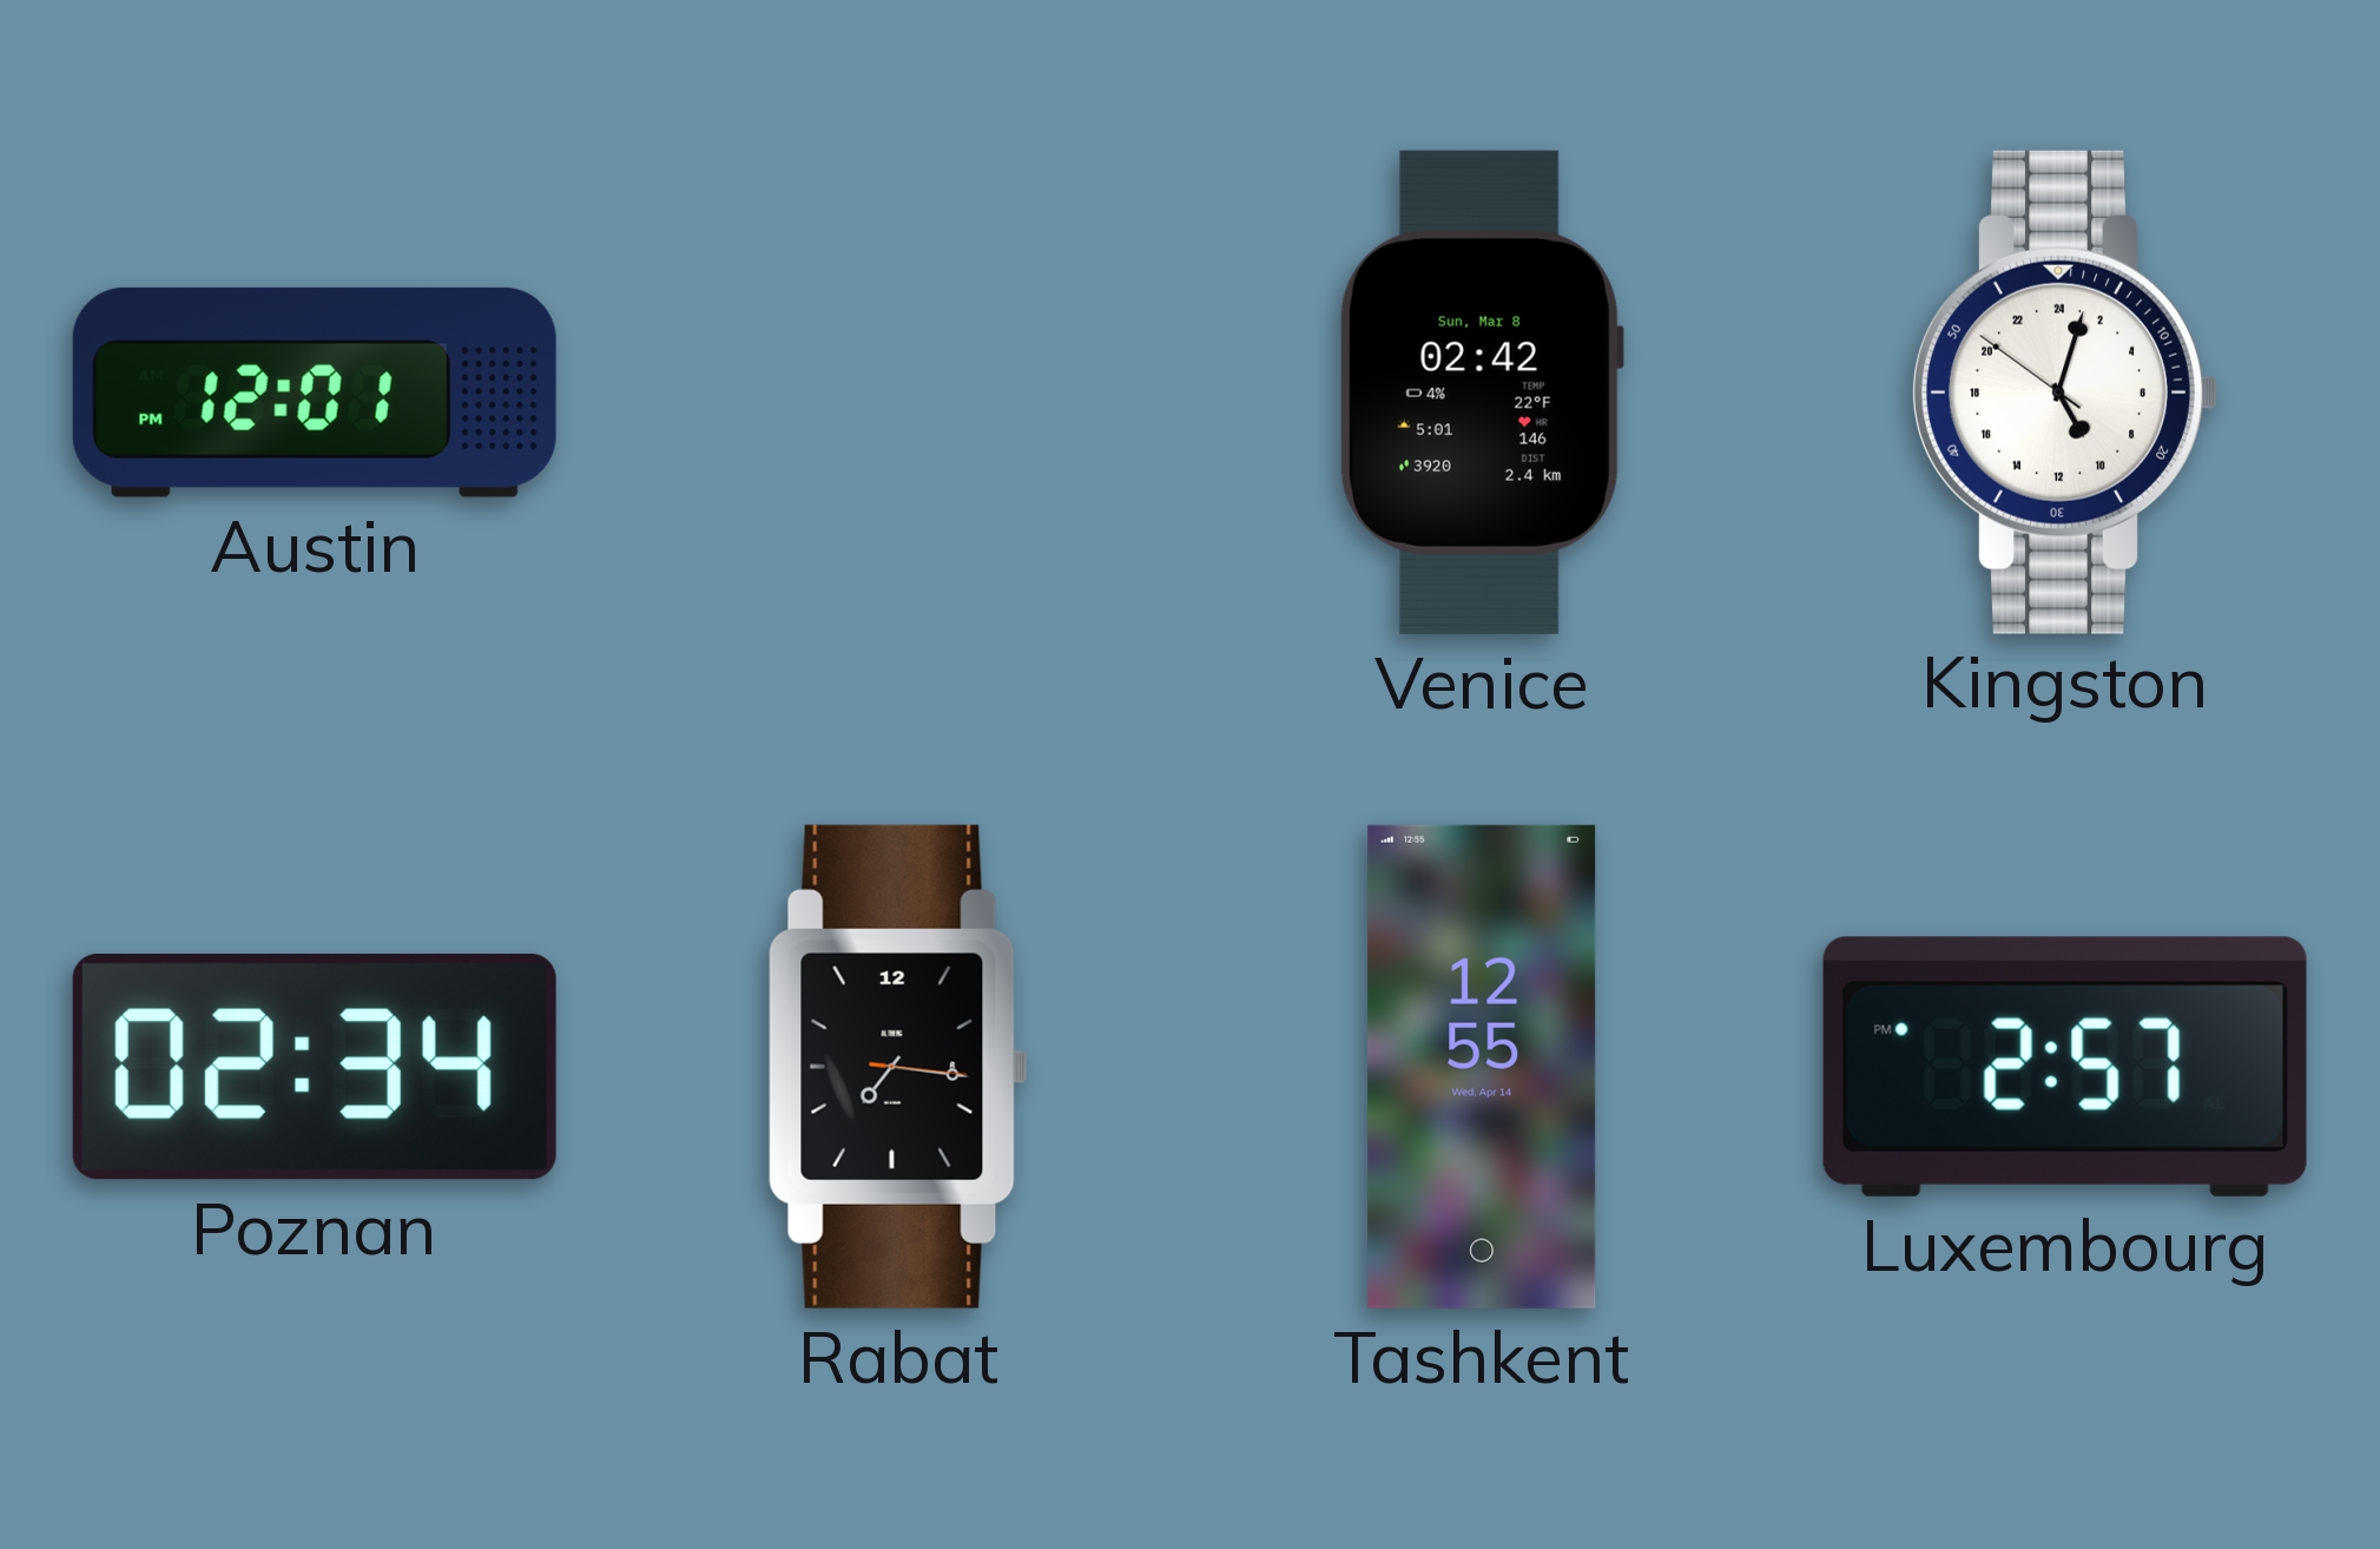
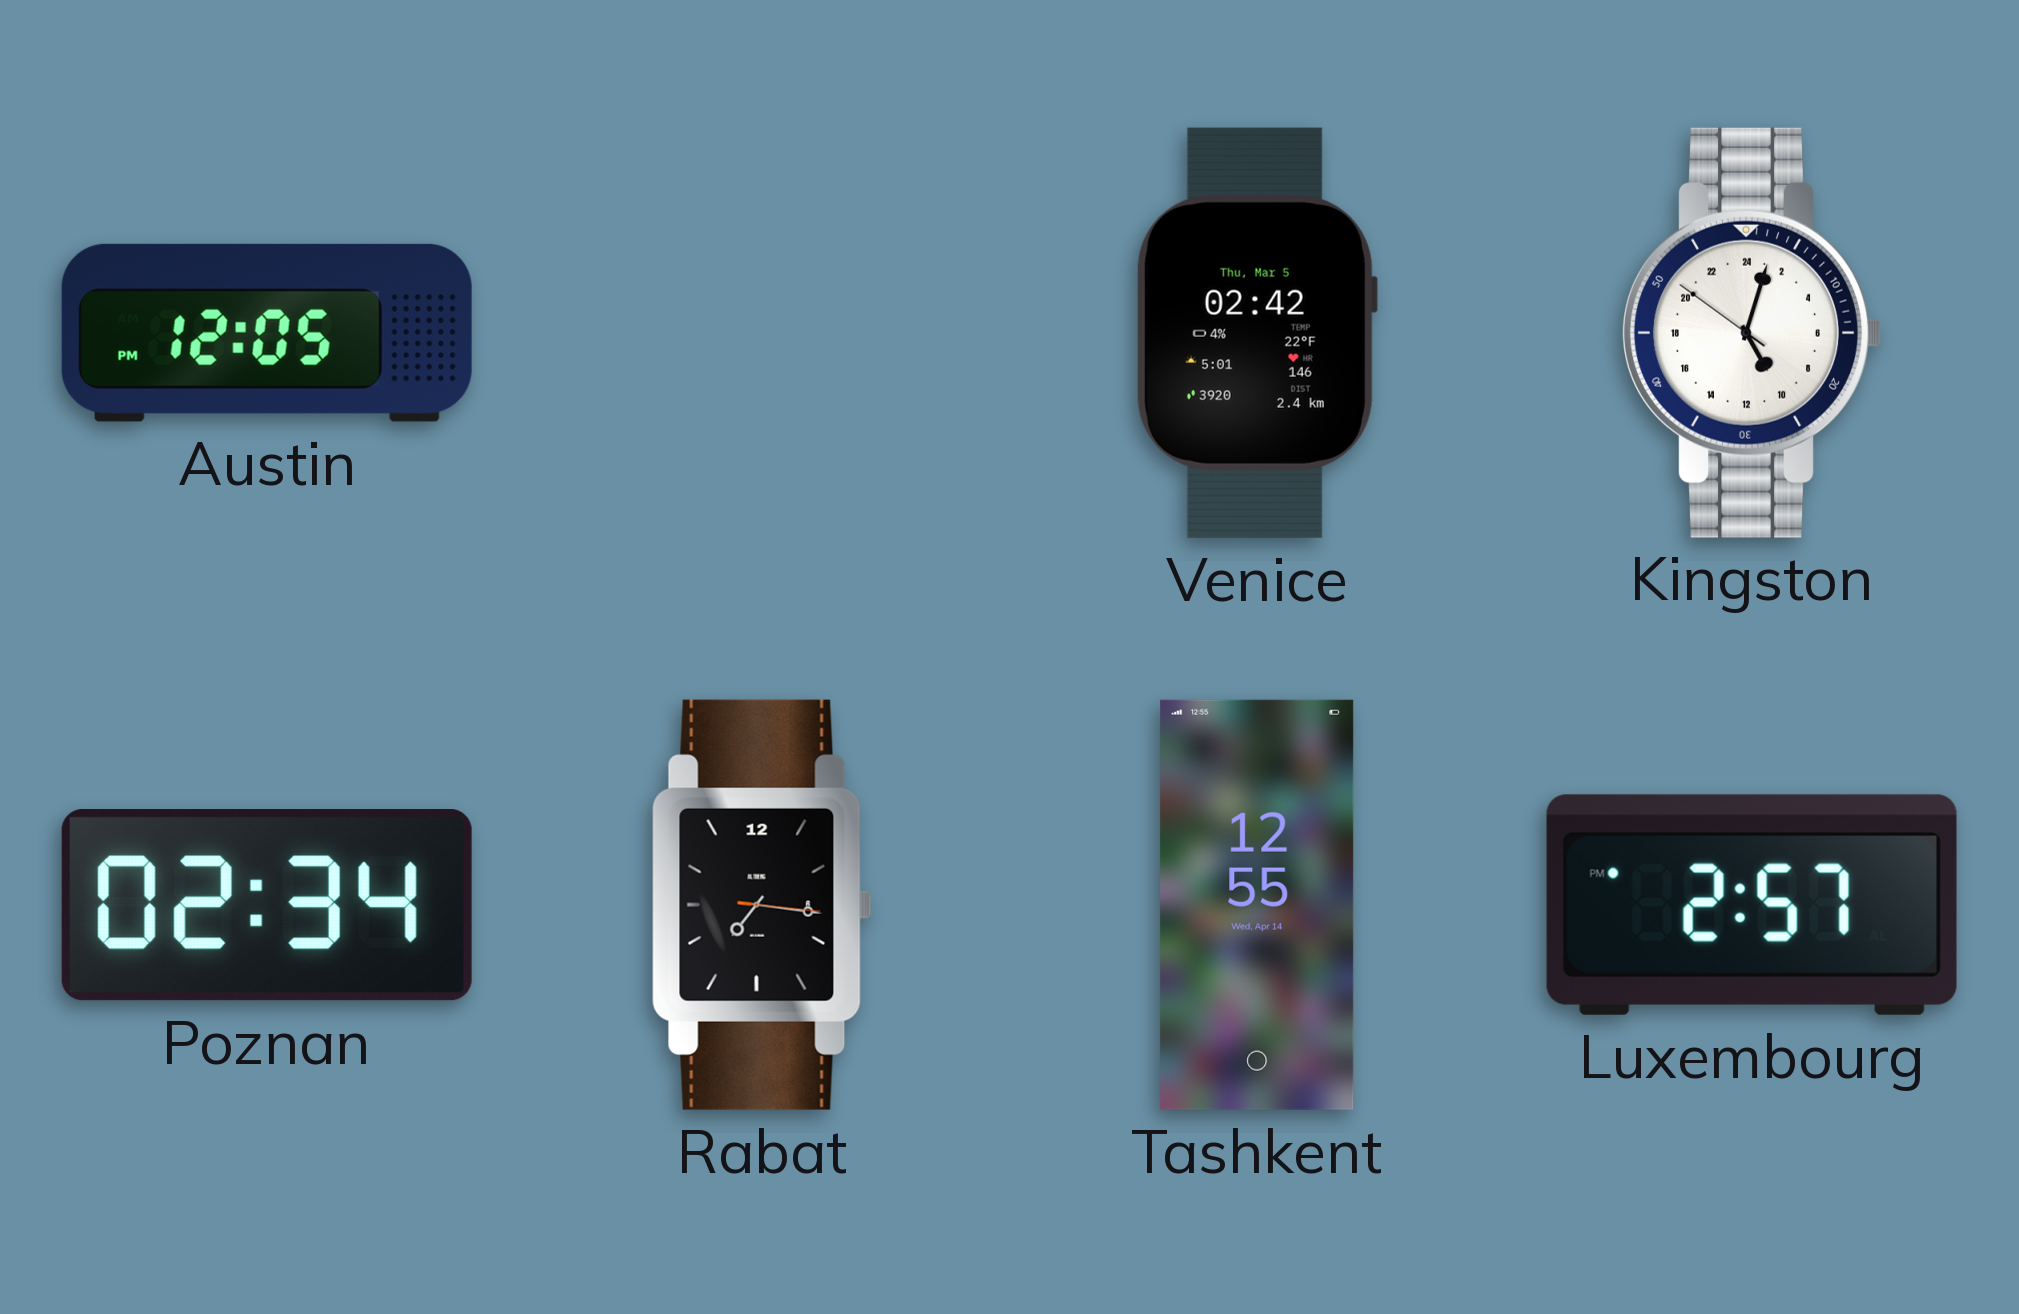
Austin: 12:01 -> 12:05 (267, 333)
Venice date: Sun, Mar 8 -> Thu, Mar 5 (1256, 333)
